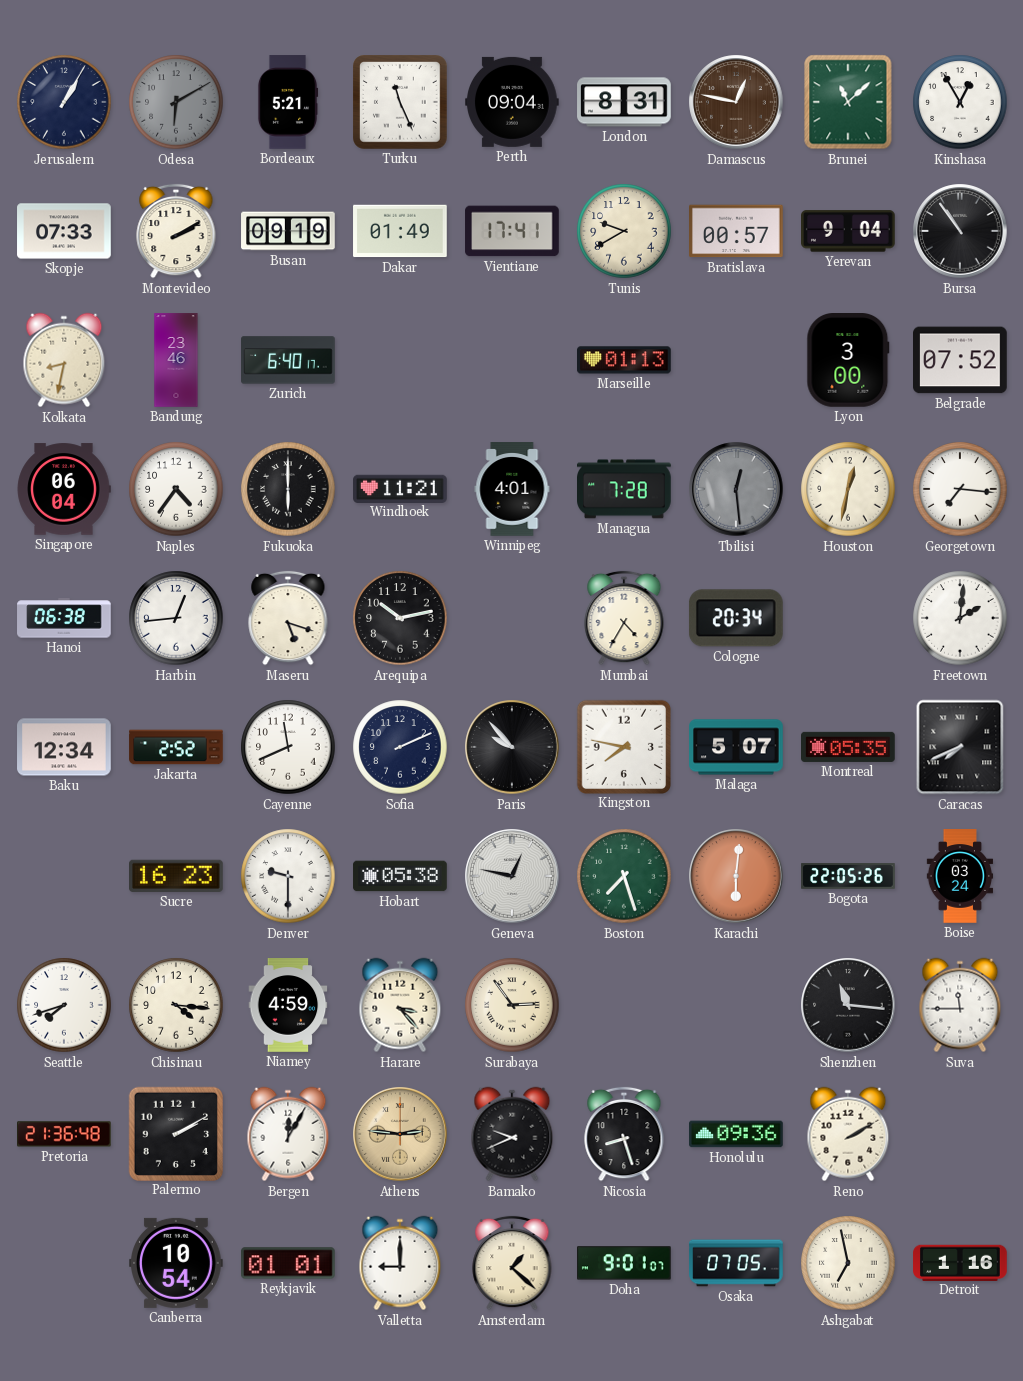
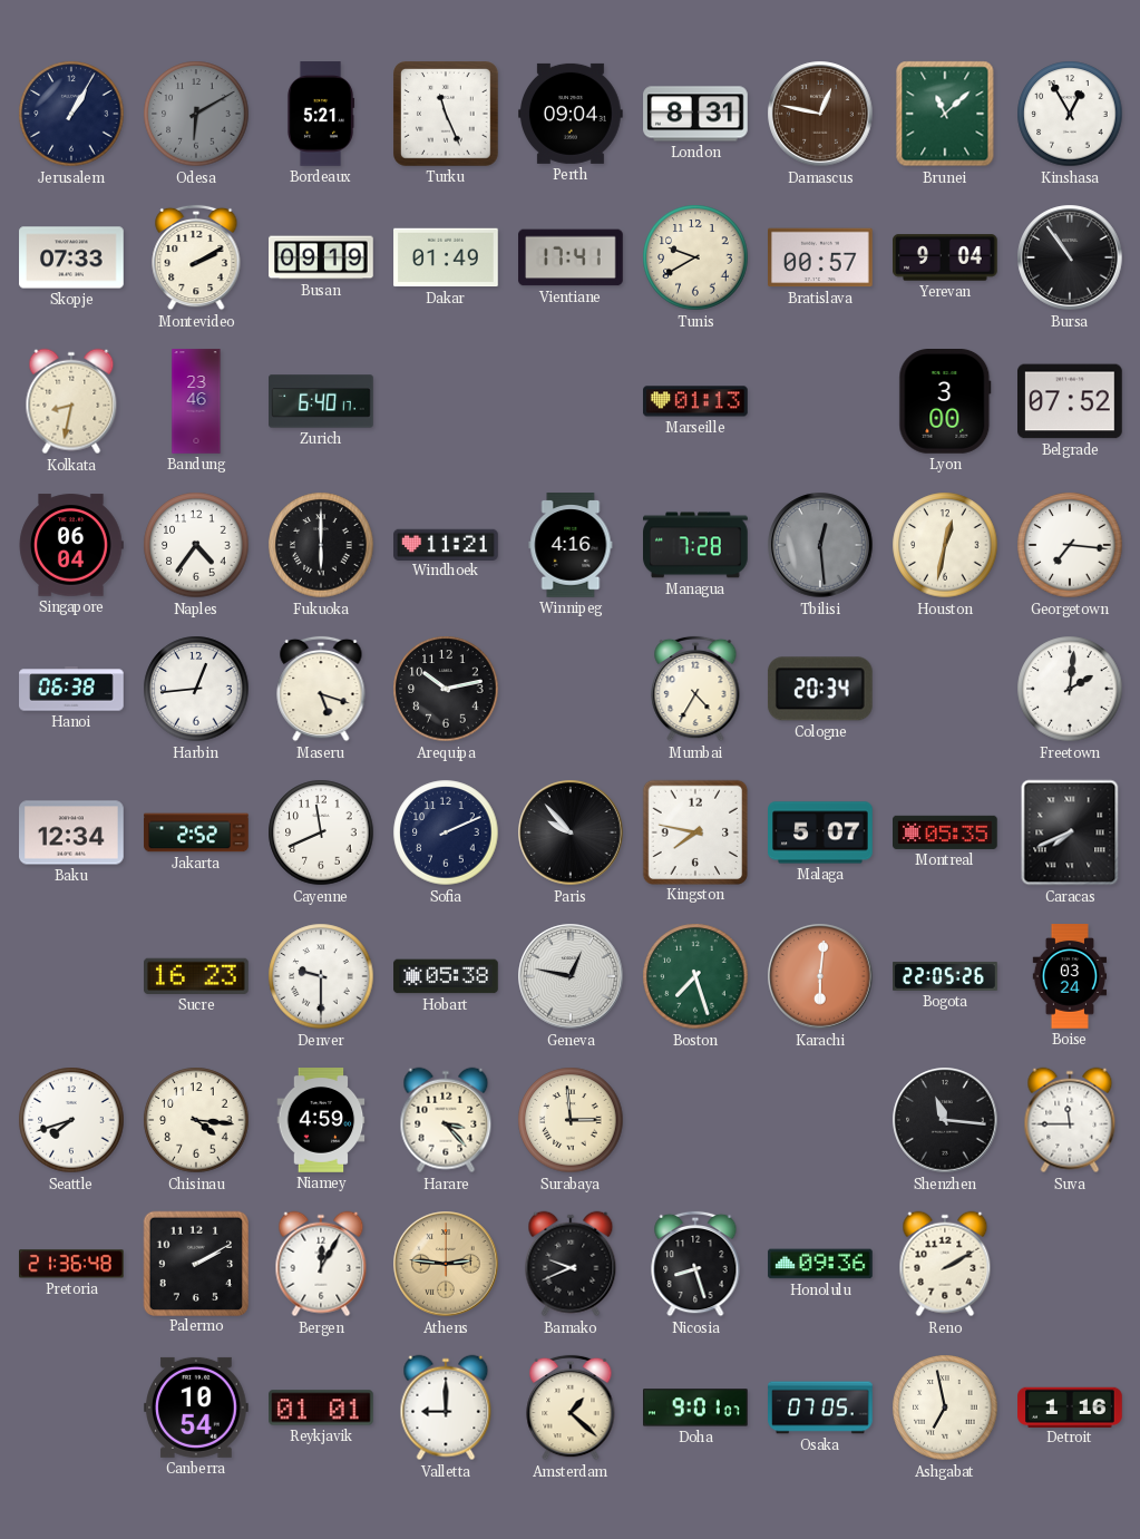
Winnipeg: 4:01 -> 4:16 (571, 545)
Surabaya: 2:54 -> 2:59 (571, 1120)
